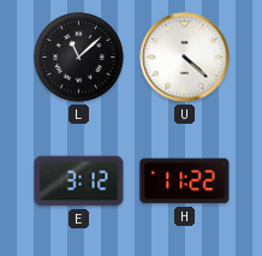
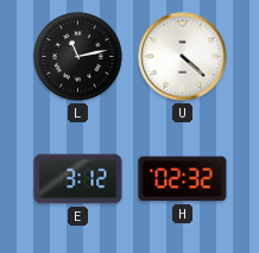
L: 11:08 -> 11:13 (78, 57)
H: 11:22 -> 02:32 (183, 179)
